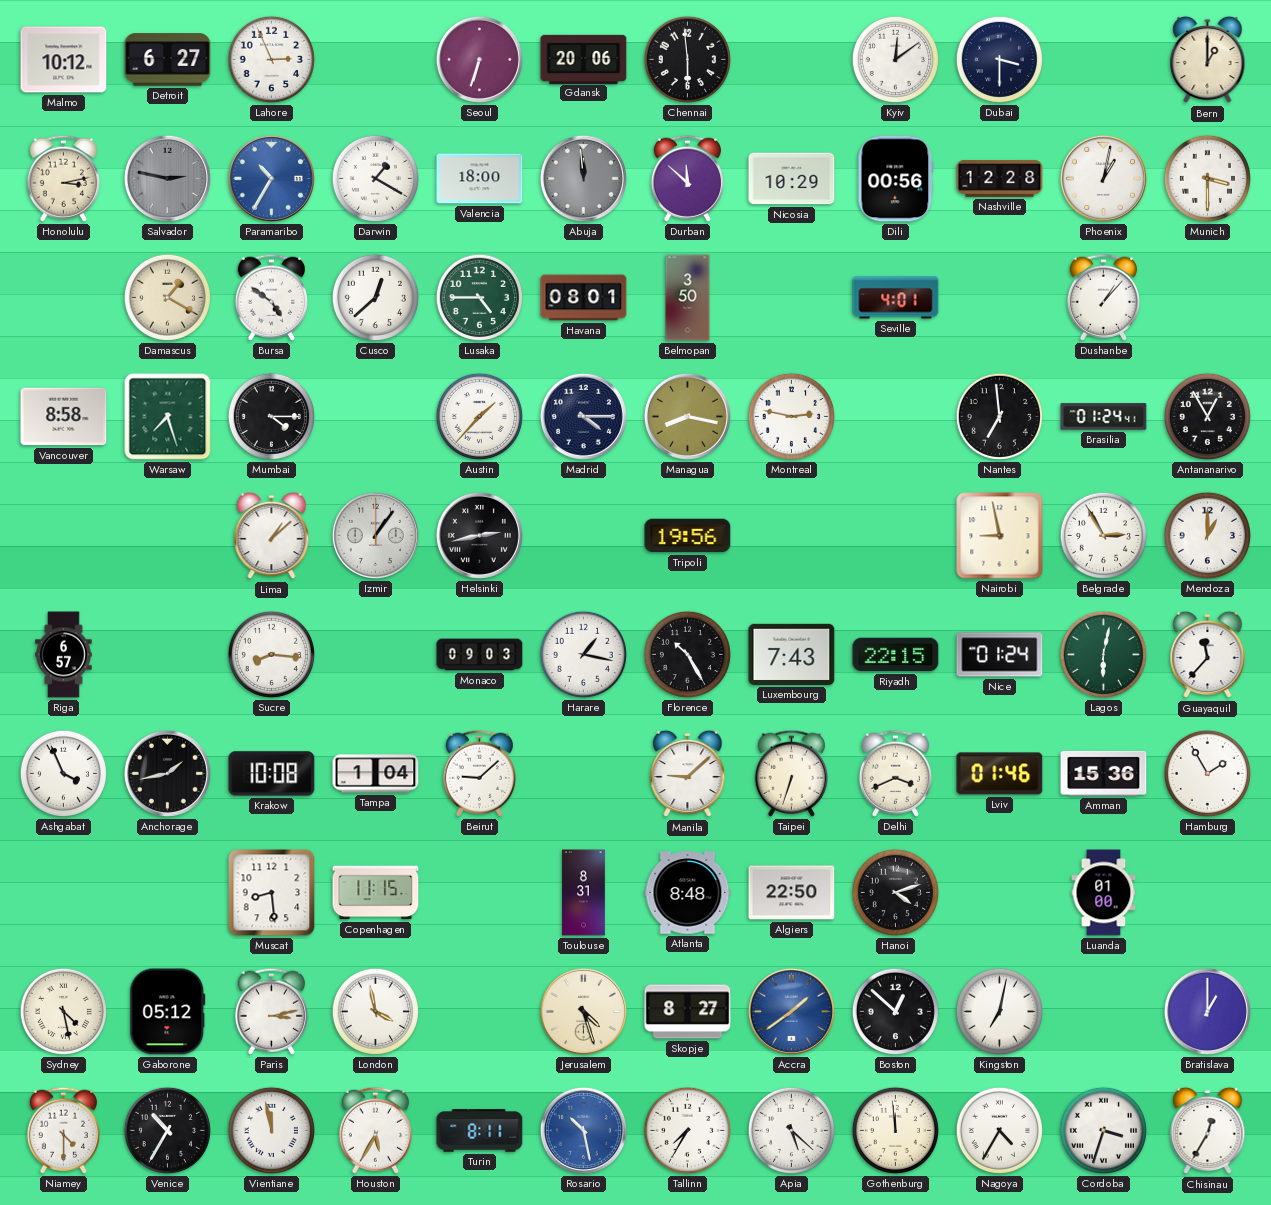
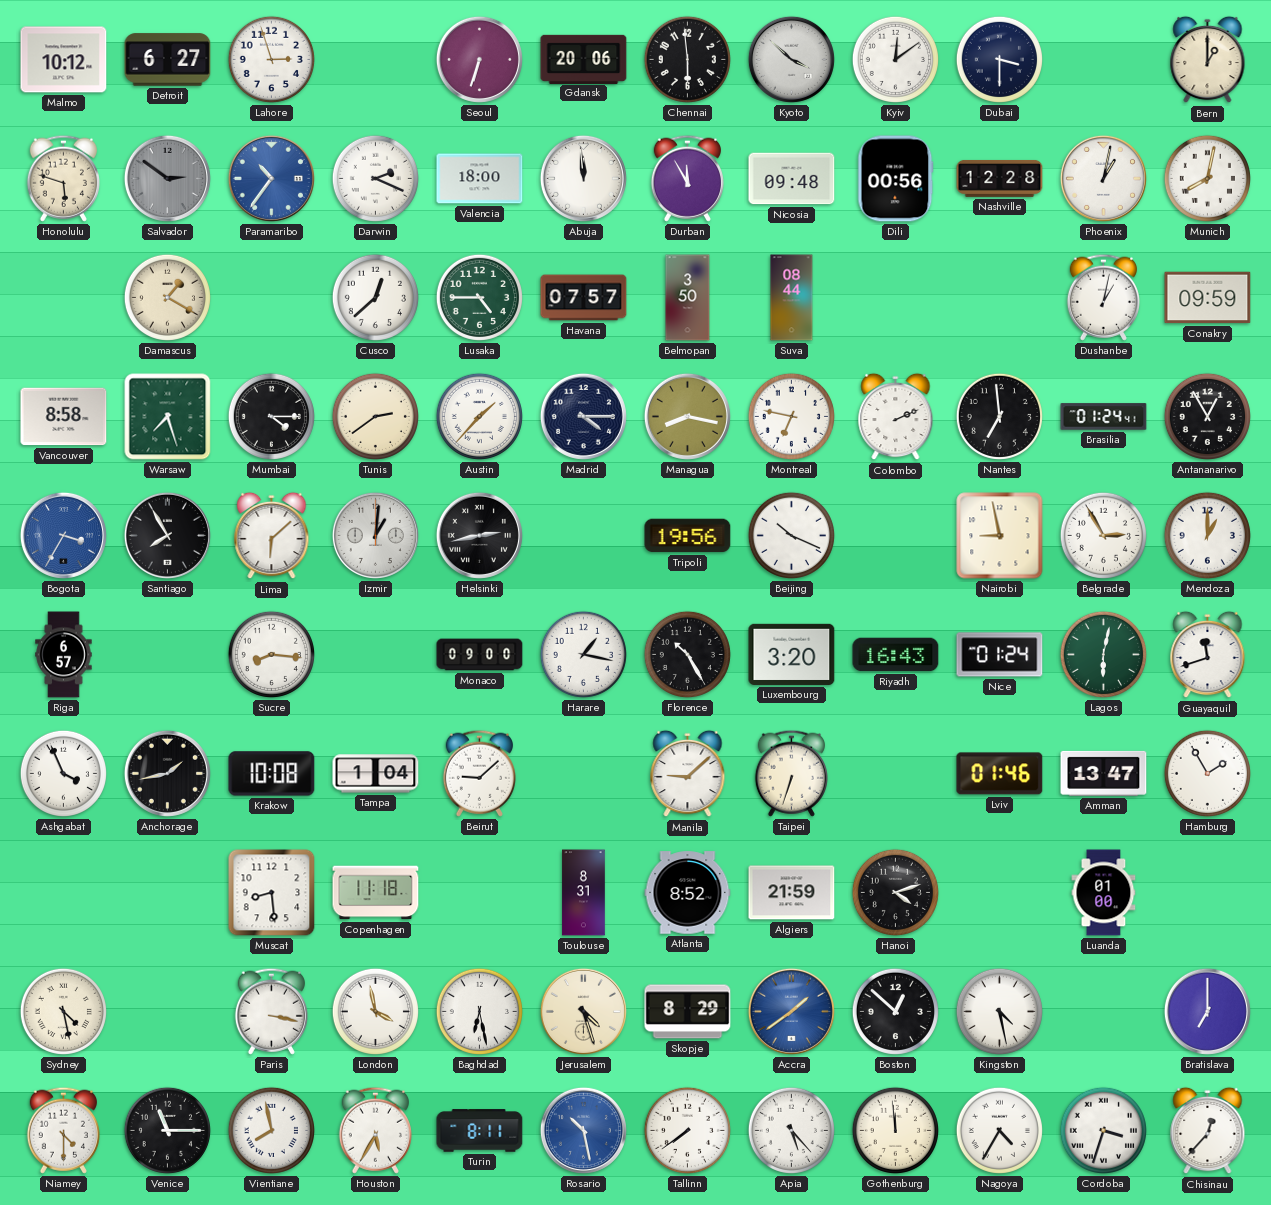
Lahore: 2:56 -> 2:57 (271, 59)
Kyoto: none -> 3:52 (791, 59)
Honolulu: 3:13 -> 5:48 (63, 178)
Salvador: 2:47 -> 2:51 (167, 178)
Paramaribo: 10:35 -> 10:36 (271, 178)
Darwin: 1:20 -> 2:19 (375, 178)
Abuja dial: grey -> white (583, 178)
Durban: 11:52 -> 11:55 (687, 178)
Nicosia: 10:29 -> 09:48 (792, 179)
Munich: 3:30 -> 8:02 (1207, 178)
Bursa: 4:51 -> none (271, 297)
Havana: 08:01 -> 07:57 (584, 298)
Suva: none -> 08:44 (792, 298)
Seville: 4:01 -> none (896, 298)
Dushanbe: 1:07 -> 1:02 (1103, 297)
Conakry: none -> 09:59 (1208, 298)
Tunis: none -> 2:39 (375, 416)
Montreal: 2:47 -> 6:47 (791, 416)
Colombo: none -> 2:11 (896, 417)
Bogota: none -> 3:35 (63, 535)
Santiago: none -> 7:55 (167, 535)
Lima: 1:08 -> 6:08 (272, 536)
Izmir: 1:06 -> 1:01 (375, 535)
Beijing: none -> 10:19 (791, 535)
Monaco: 09:03 -> 09:00 (480, 655)
Luxembourg: 7:43 -> 3:20 (792, 654)
Riyadh: 22:15 -> 16:43 (896, 655)
Guayaquil: 11:37 -> 11:42 (1208, 655)
Delhi: 3:41 -> none (895, 773)
Amman: 15:36 -> 13:47 (1104, 773)
Copenhagen: 11:15 -> 11:18 (376, 893)
Atlanta: 8:48 -> 8:52 (688, 893)
Algiers: 22:50 -> 21:59 (792, 893)
Gaborone: 05:12 -> none (168, 1012)
Paris: 3:13 -> 3:17 (271, 1011)
Baghdad: none -> 6:28 (479, 1011)
Skopje: 8:27 -> 8:29 (688, 1012)
Kingston: 7:02 -> 4:28 (999, 1011)
Bratislava: 1:00 -> 7:00 (1207, 1011)
Venice: 10:35 -> 11:15 (167, 1130)
Vientiane: 11:58 -> 7:58 (271, 1130)
Tallinn: 7:35 -> 7:39 (687, 1130)
Apia: 5:22 -> 5:23 (791, 1130)
Chisinau: 12:35 -> 12:37 (1208, 1131)
